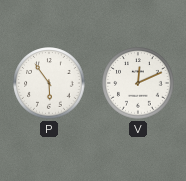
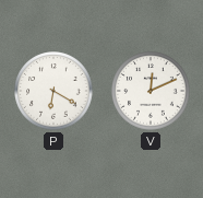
P: 5:54 -> 6:20 (53, 91)
